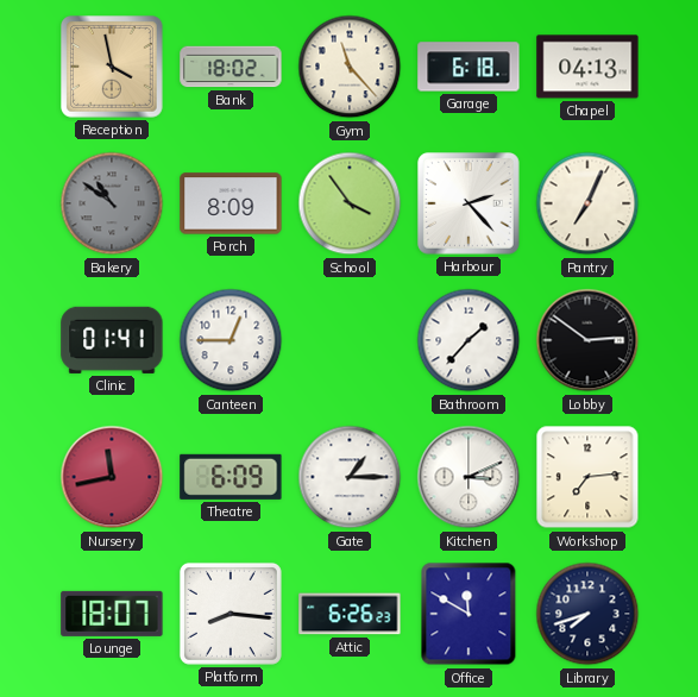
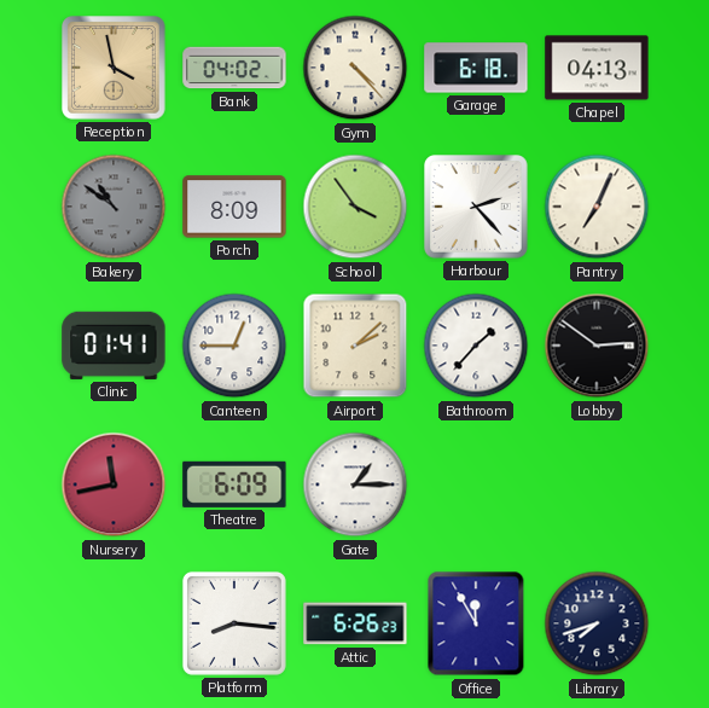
Bank: 18:02 -> 04:02 (234, 68)
Gym: 11:23 -> 4:23 (355, 68)
Airport: none -> 2:08 (355, 346)
Kitchen: 3:11 -> none (469, 477)
Workshop: 7:14 -> none (587, 477)
Lounge: 18:07 -> none (112, 614)
Office: 11:50 -> 11:55 (476, 623)
